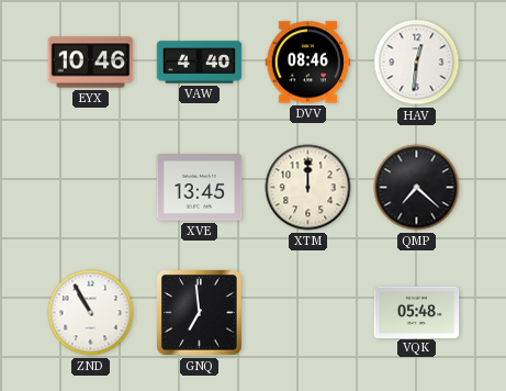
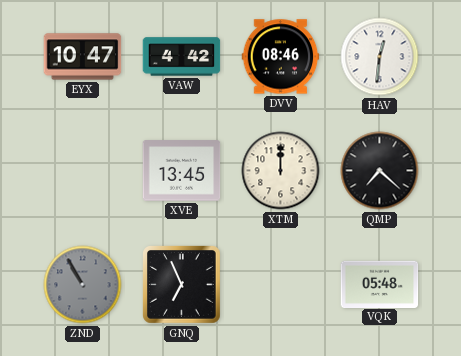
EYX: 10:46 -> 10:47 (83, 57)
VAW: 4:40 -> 4:42 (182, 57)
ZND dial: white -> grey (83, 285)
GNQ: 6:59 -> 6:56 (182, 285)
